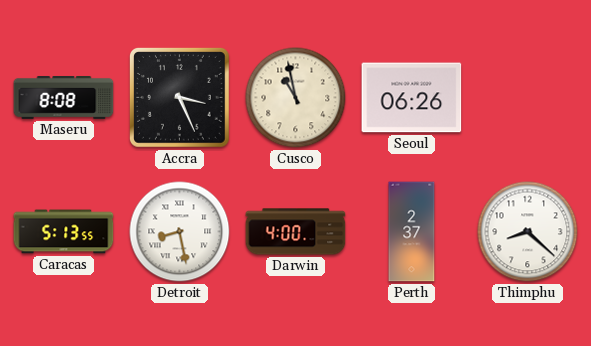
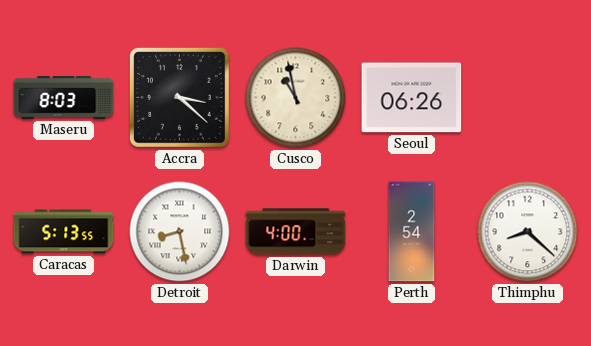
Maseru: 8:08 -> 8:03 (64, 98)
Accra: 3:26 -> 3:22 (180, 98)
Perth: 2:37 -> 2:54 (412, 232)
